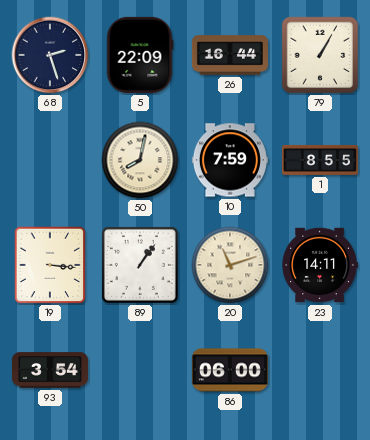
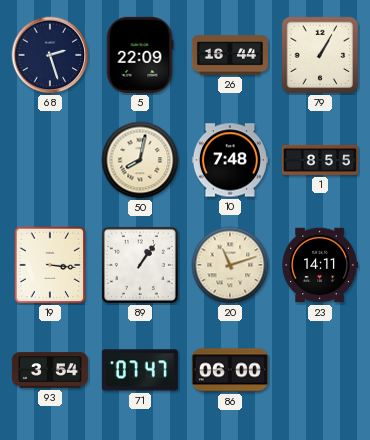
10: 7:59 -> 7:48 (230, 160)
71: none -> 07:47 (140, 370)
